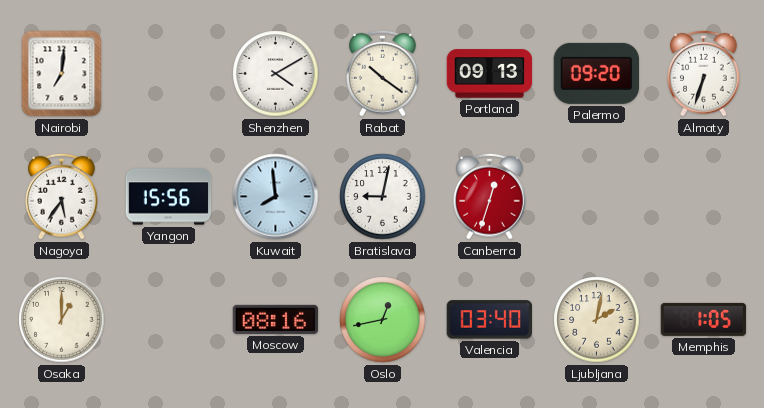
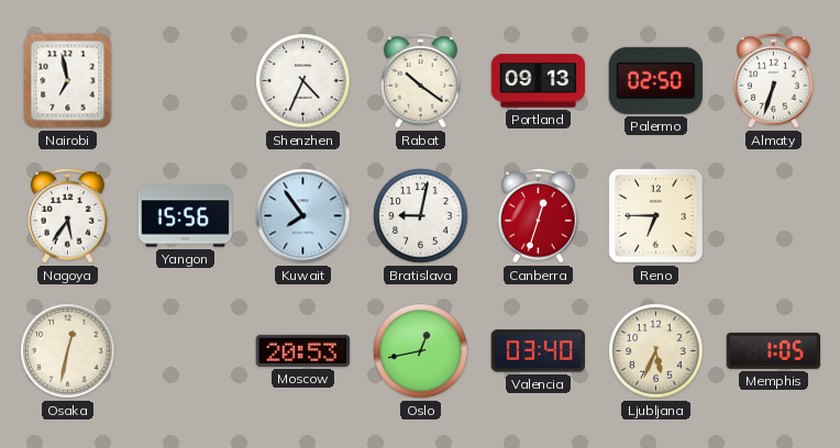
Nairobi: 7:01 -> 6:58 (68, 81)
Shenzhen: 4:10 -> 4:34 (303, 81)
Palermo: 09:20 -> 02:50 (655, 80)
Kuwait: 7:59 -> 7:54 (303, 216)
Reno: none -> 6:45 (656, 216)
Osaka: 1:00 -> 12:32 (68, 351)
Moscow: 08:16 -> 20:53 (303, 350)
Ljubljana: 2:02 -> 5:34 (656, 351)
